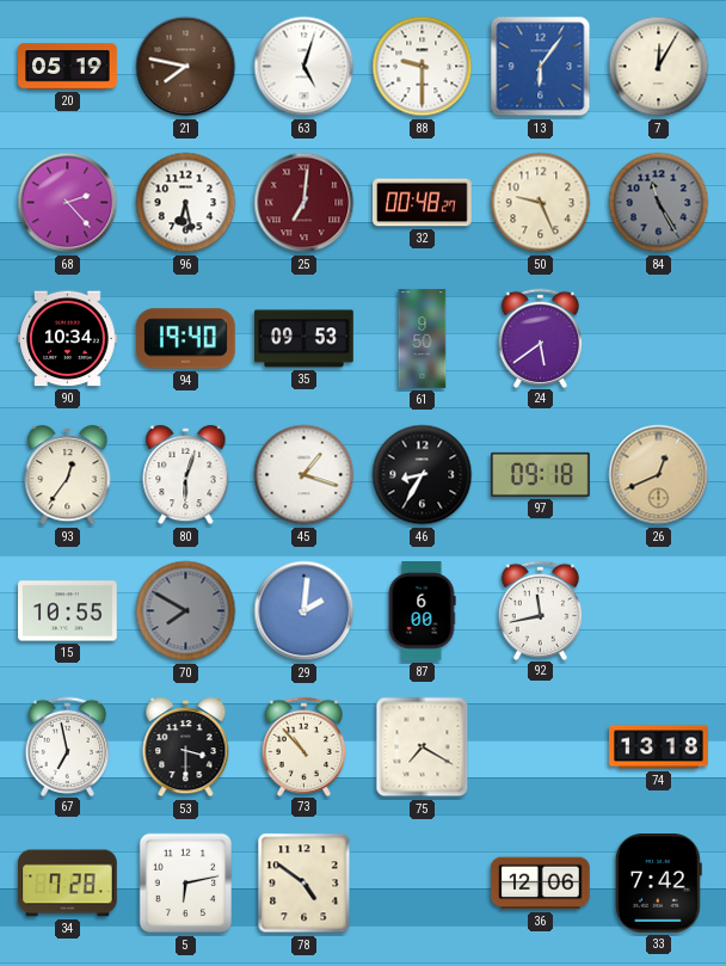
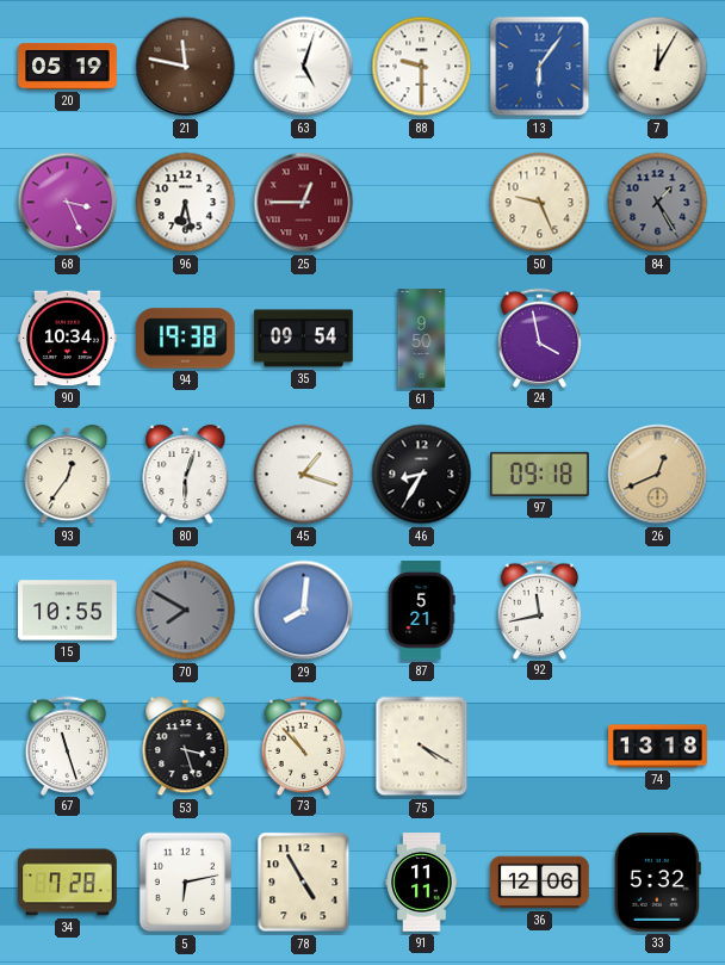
21: 7:47 -> 11:47 (186, 67)
68: 2:23 -> 3:26 (68, 203)
25: 7:01 -> 12:45 (304, 203)
32: 00:48 -> none (423, 203)
84: 11:25 -> 1:25 (658, 203)
94: 19:40 -> 19:38 (186, 339)
35: 09:53 -> 09:54 (304, 339)
24: 5:39 -> 3:58 (540, 338)
29: 2:01 -> 8:01 (304, 611)
87: 6:00 -> 5:21 (421, 611)
67: 6:58 -> 11:27 (68, 746)
53: 3:30 -> 3:27 (186, 747)
75: 7:20 -> 4:20 (422, 747)
78: 4:51 -> 4:55 (304, 883)
91: none -> 11:11 (422, 883)
33: 7:42 -> 5:32 (657, 883)
